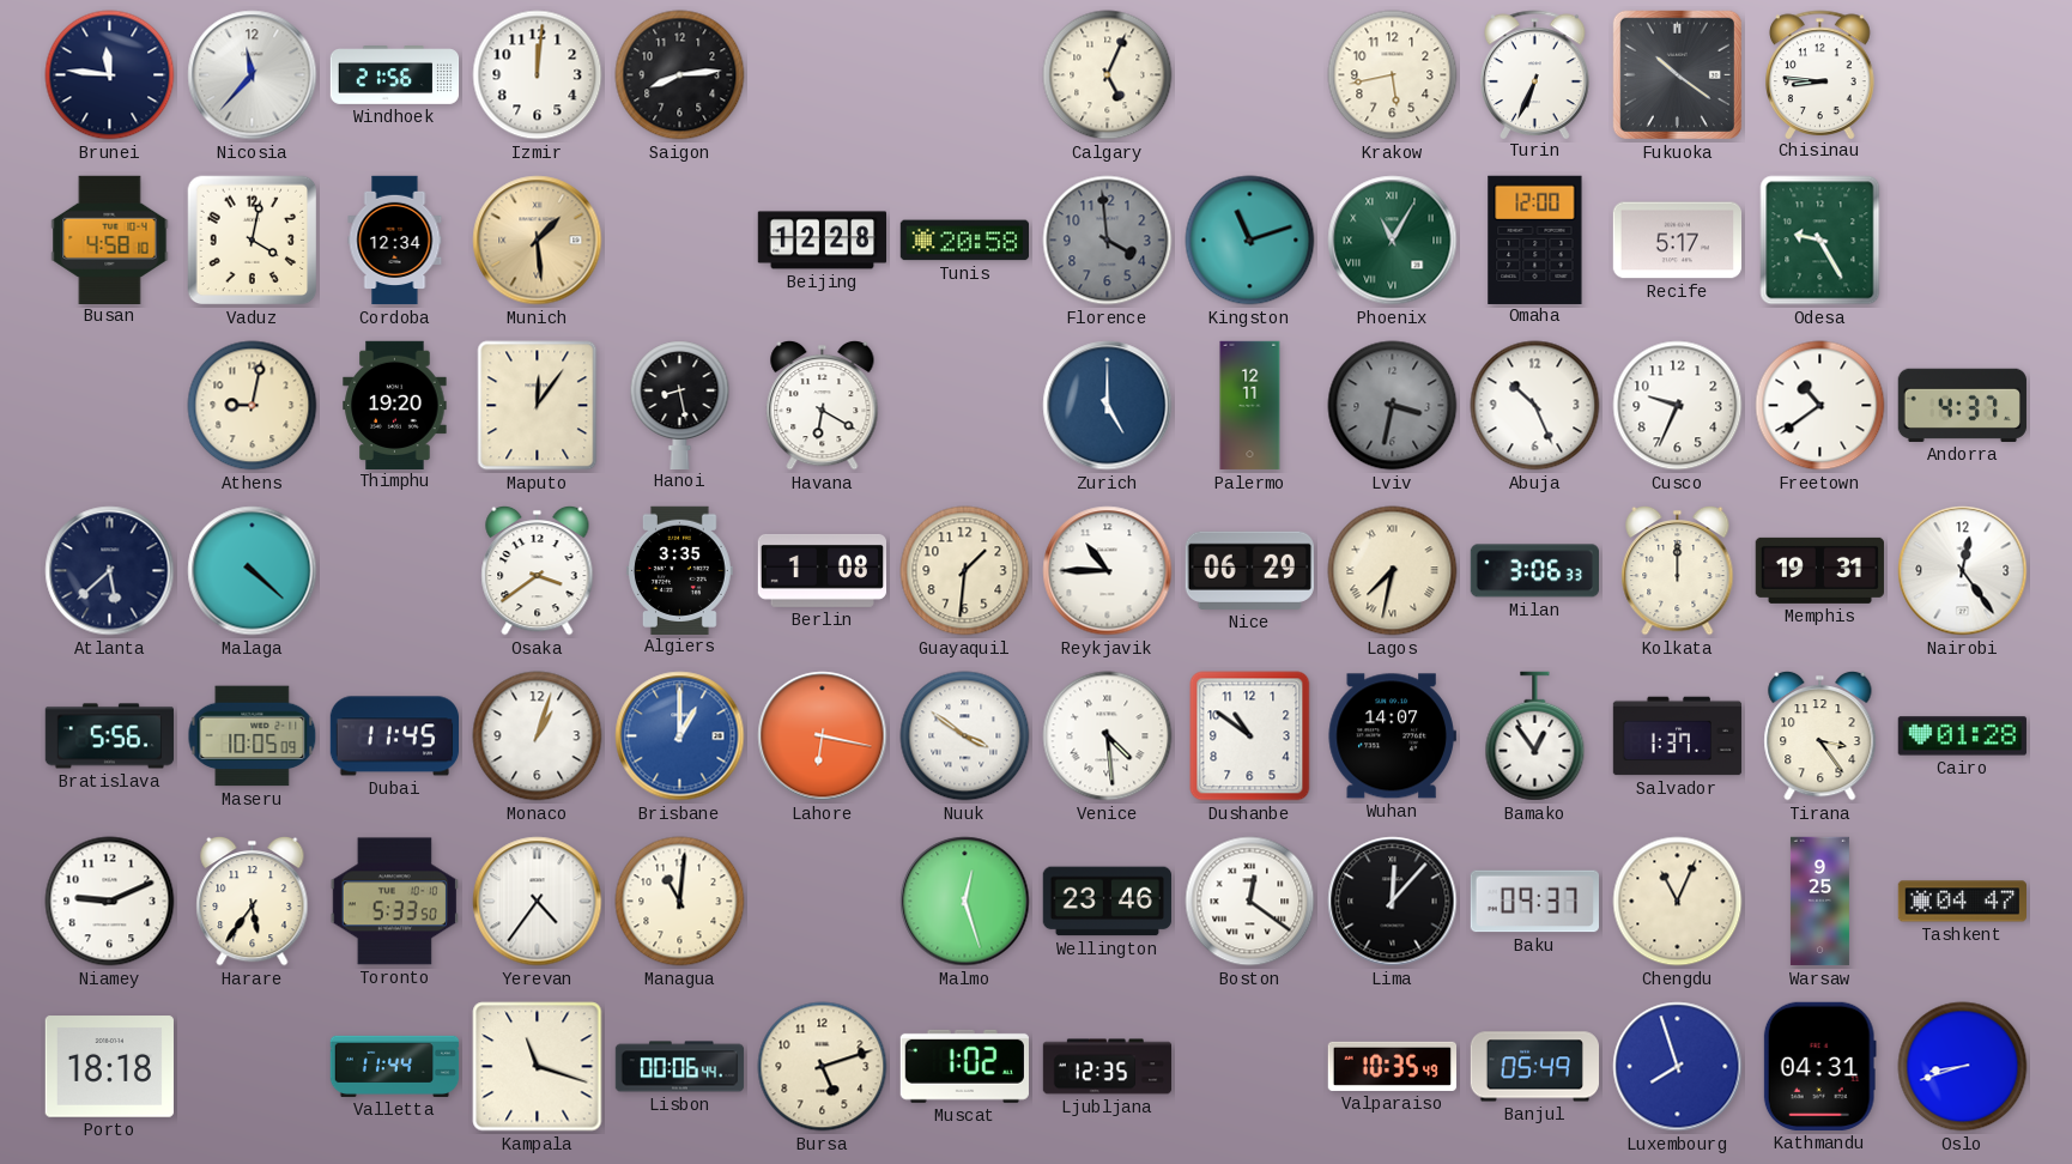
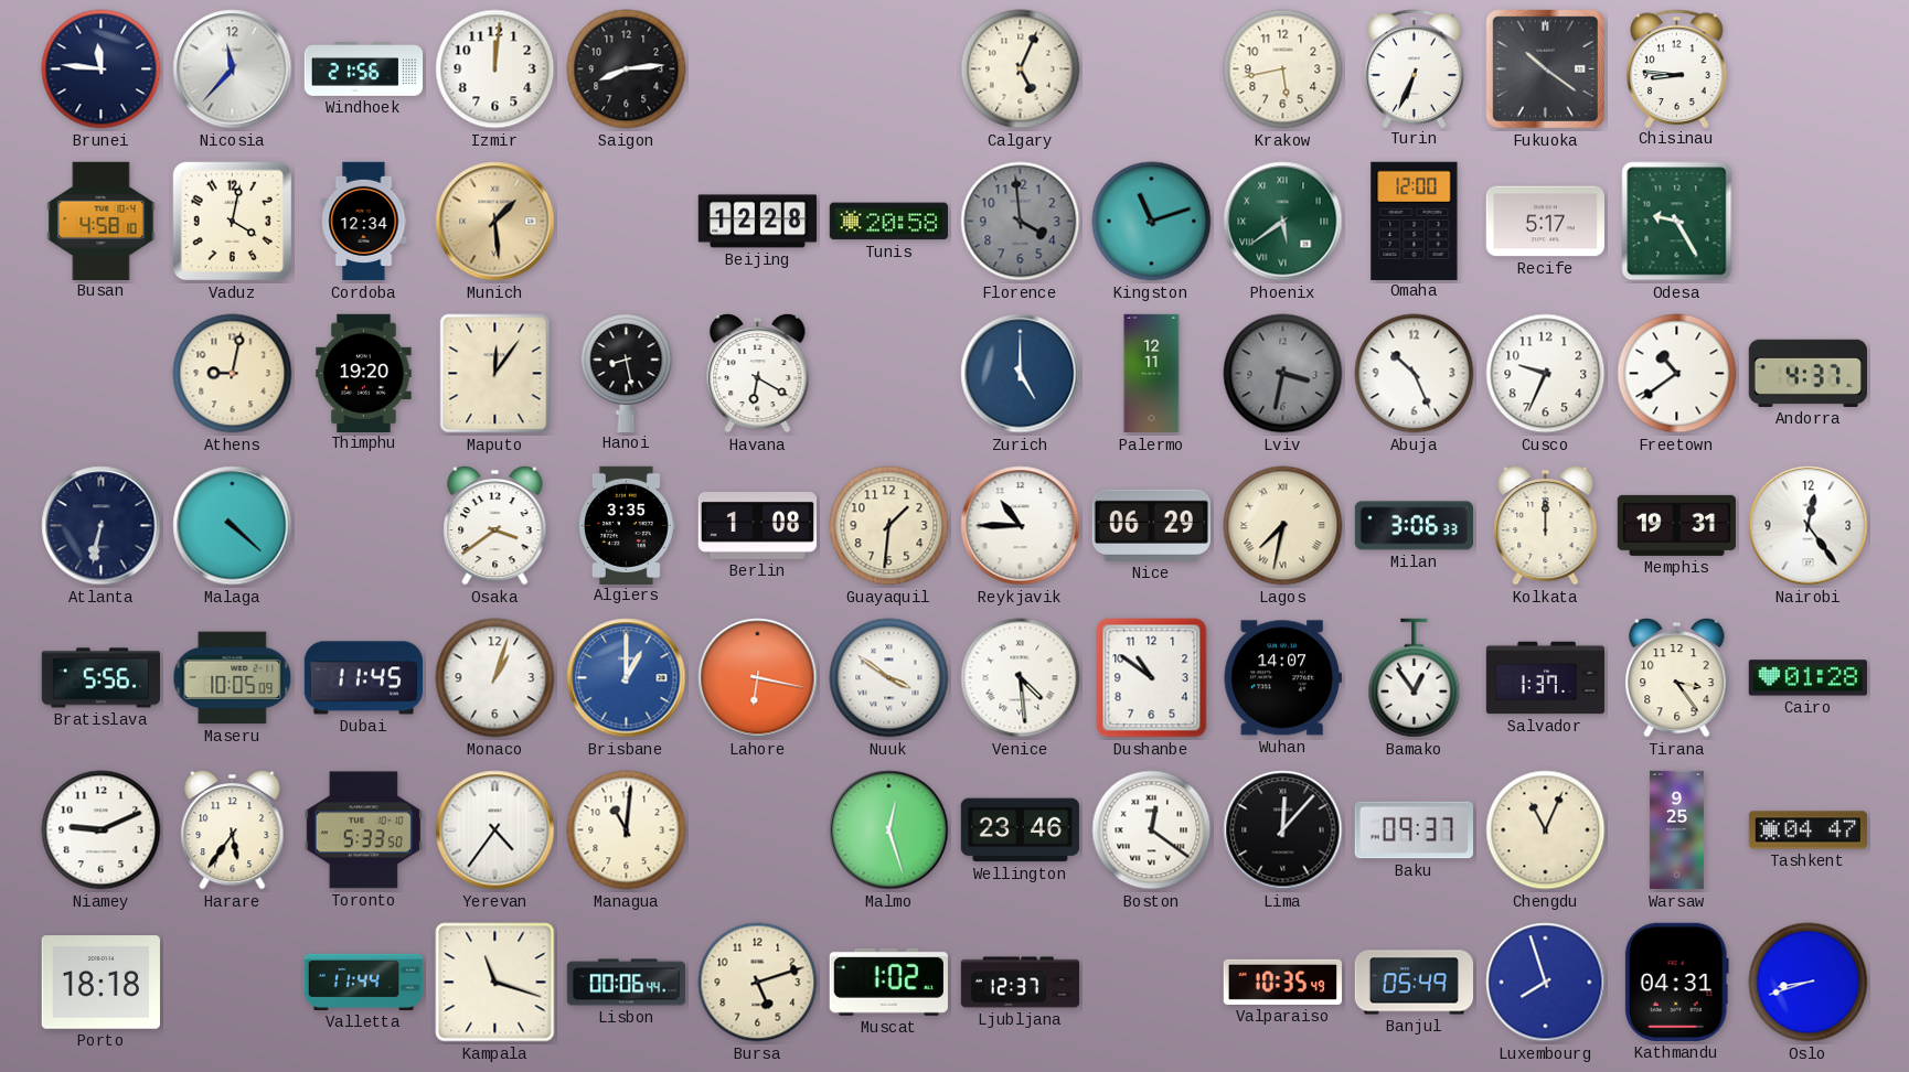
Phoenix: 11:05 -> 5:39 (1283, 222)
Atlanta: 5:38 -> 6:32 (102, 526)
Ljubljana: 12:35 -> 12:37 (1021, 983)
